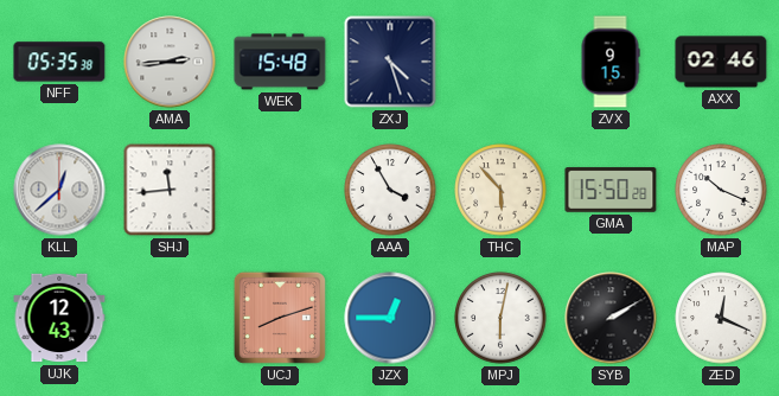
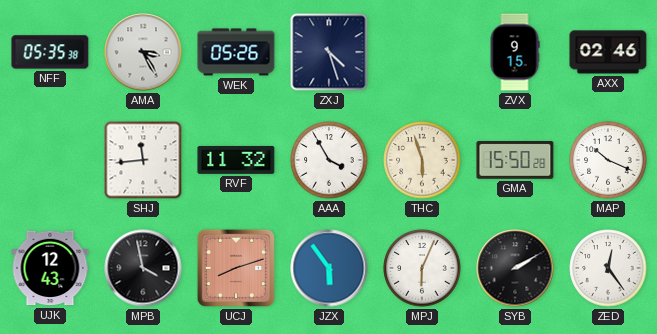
AMA: 2:44 -> 3:25 (143, 52)
WEK: 15:48 -> 05:26 (236, 52)
KLL: 12:38 -> none (59, 190)
RVF: none -> 11:32 (236, 160)
THC: 5:53 -> 5:57 (422, 160)
MPB: none -> 3:58 (143, 268)
JZX: 12:45 -> 5:54 (329, 268)
MPJ: 6:02 -> 6:04 (422, 268)
ZED: 12:19 -> 12:24 (608, 268)
